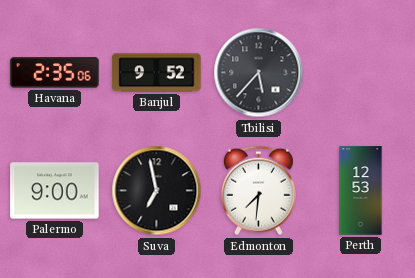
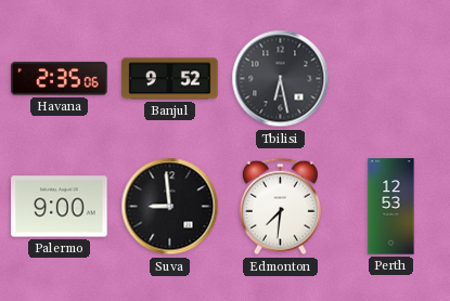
Tbilisi: 5:37 -> 6:28 (281, 79)
Suva: 6:58 -> 8:59 (170, 207)
